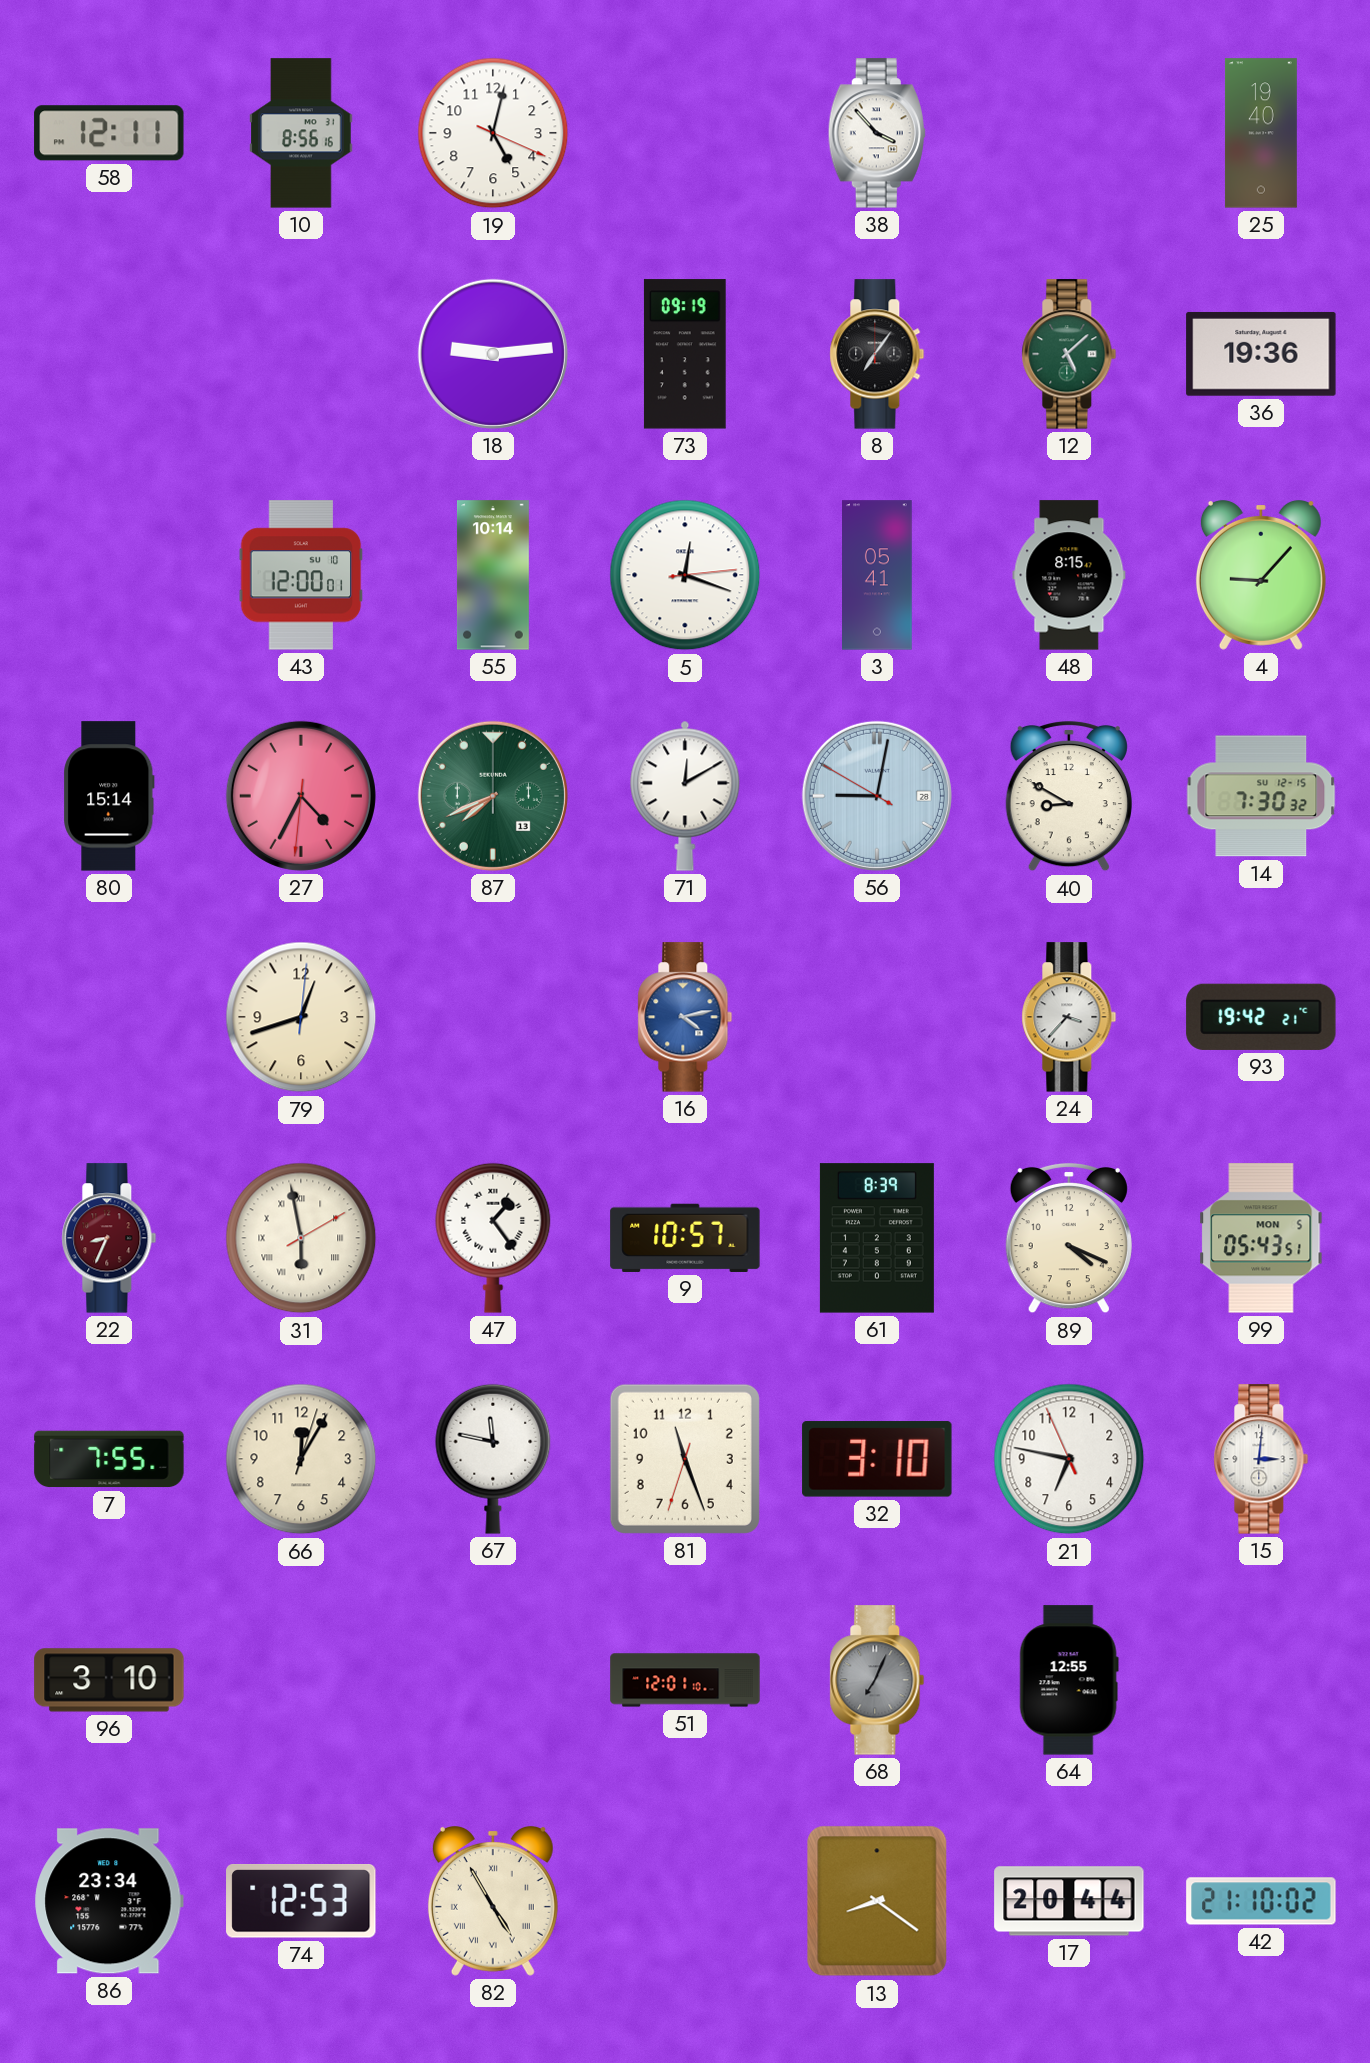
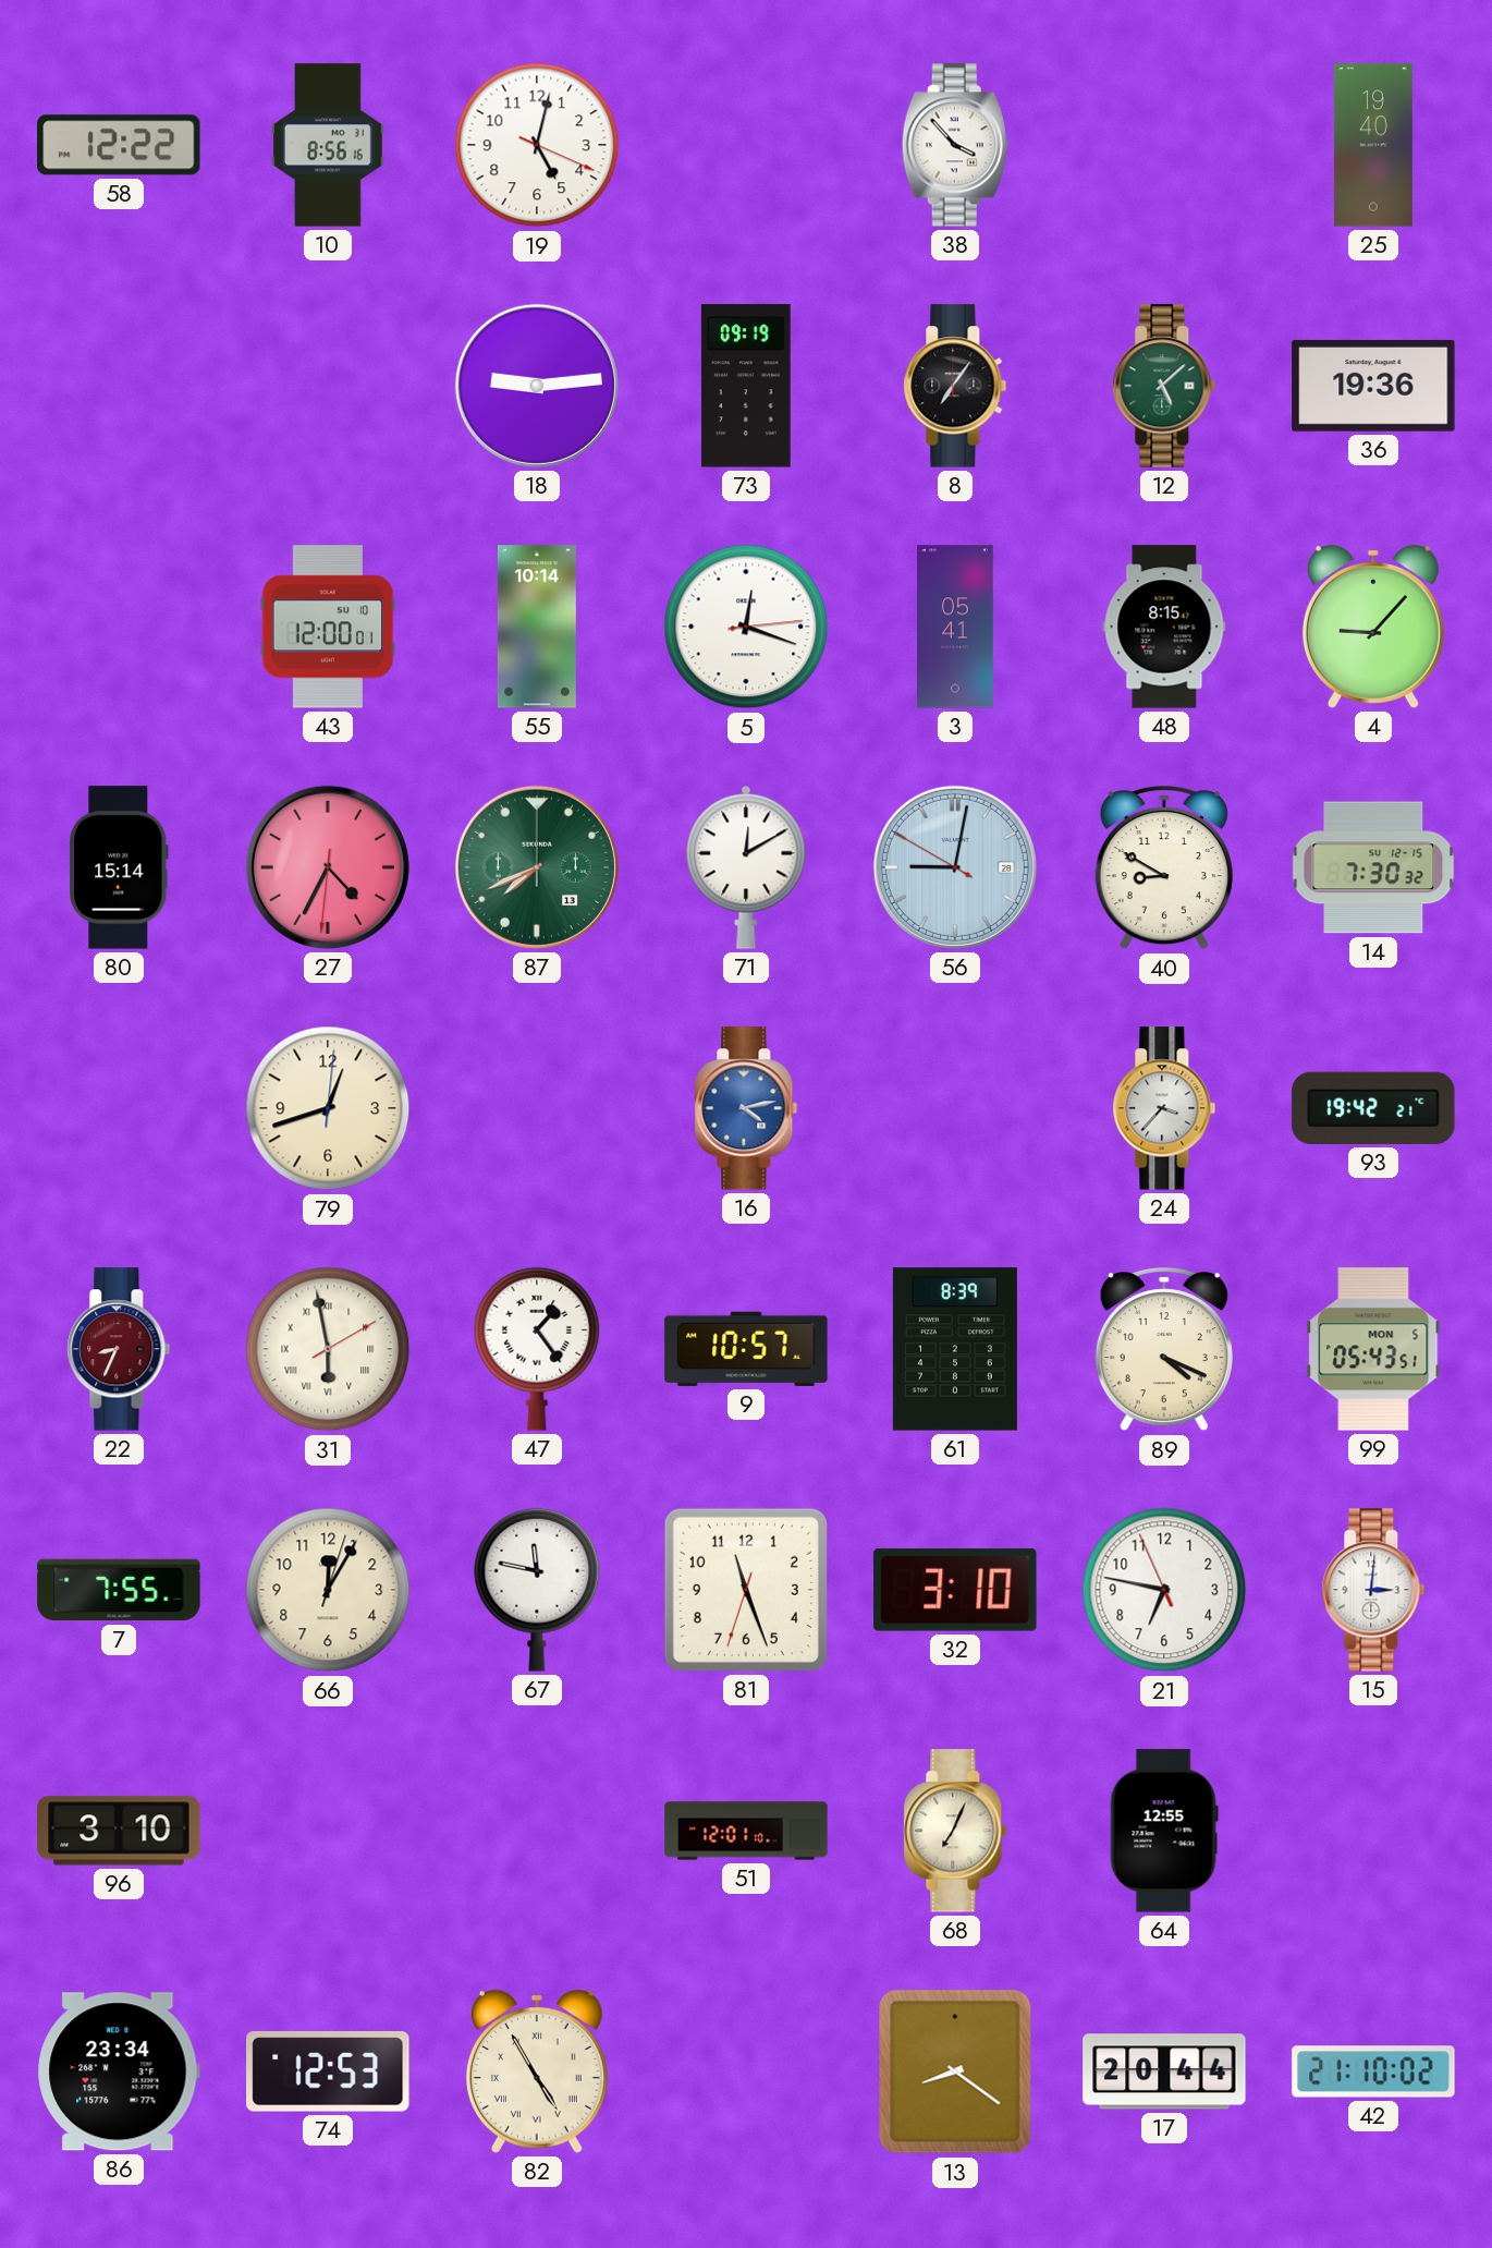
58: 12:11 -> 12:22 (119, 145)
68 dial: grey -> cream (955, 1831)
